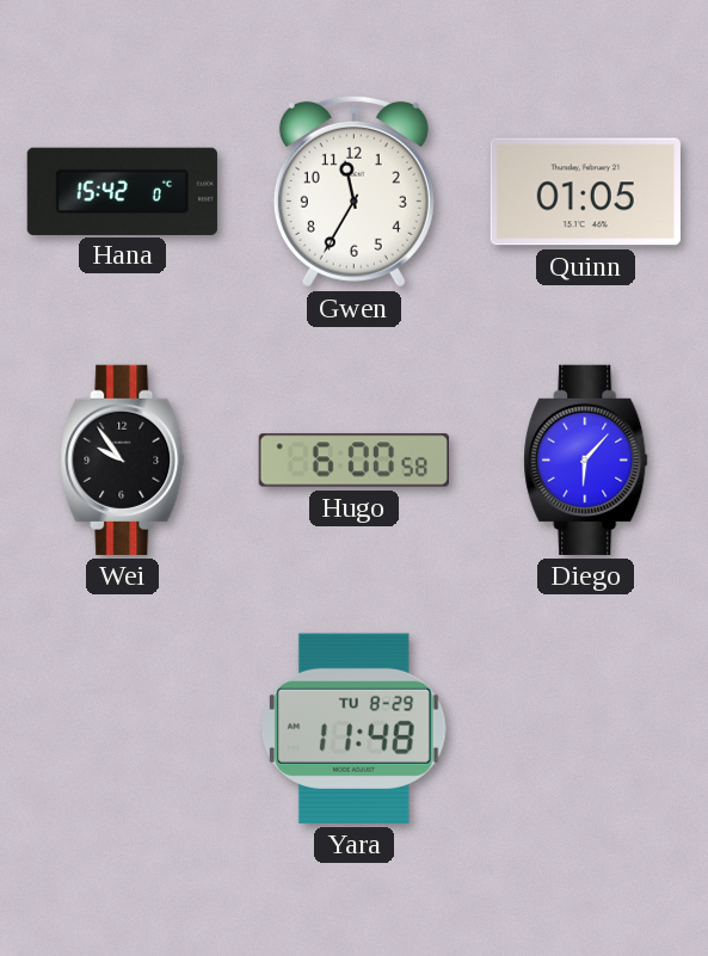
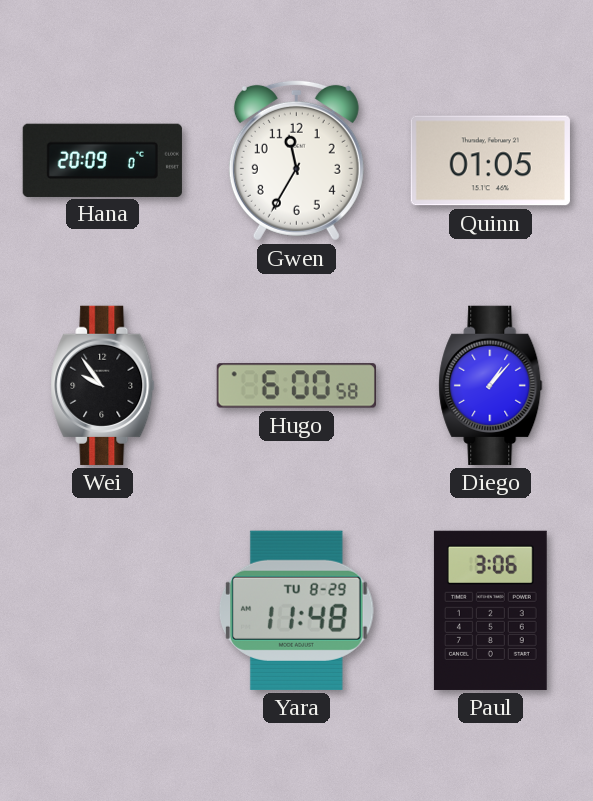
Hana: 15:42 -> 20:09 (102, 160)
Diego: 6:07 -> 1:07 (491, 385)
Paul: none -> 3:06 (490, 610)
